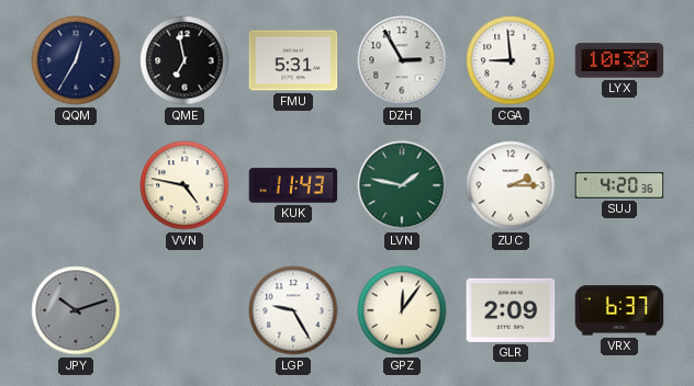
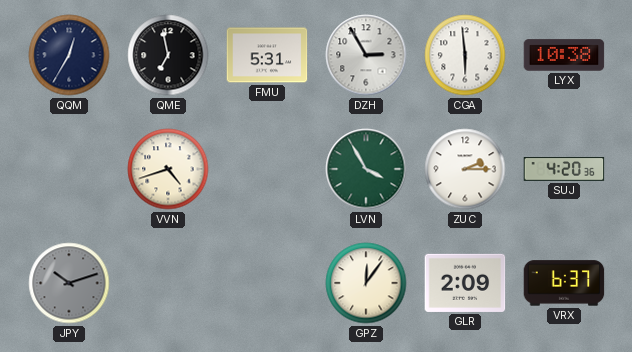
CGA: 8:59 -> 5:59 (465, 55)
VVN: 4:47 -> 4:42 (168, 169)
KUK: 11:43 -> none (293, 185)
LVN: 1:47 -> 3:55 (366, 169)
LGP: 9:25 -> none (293, 310)
